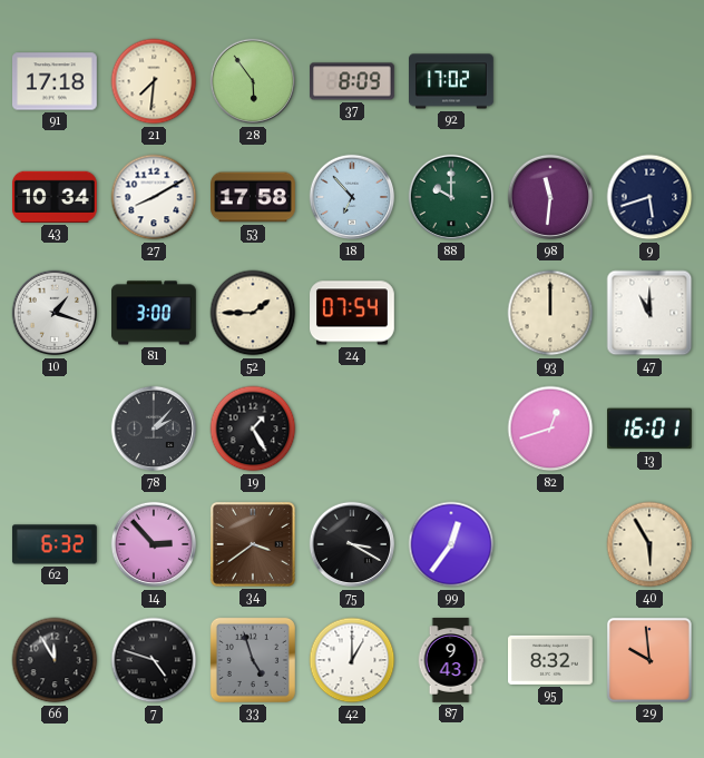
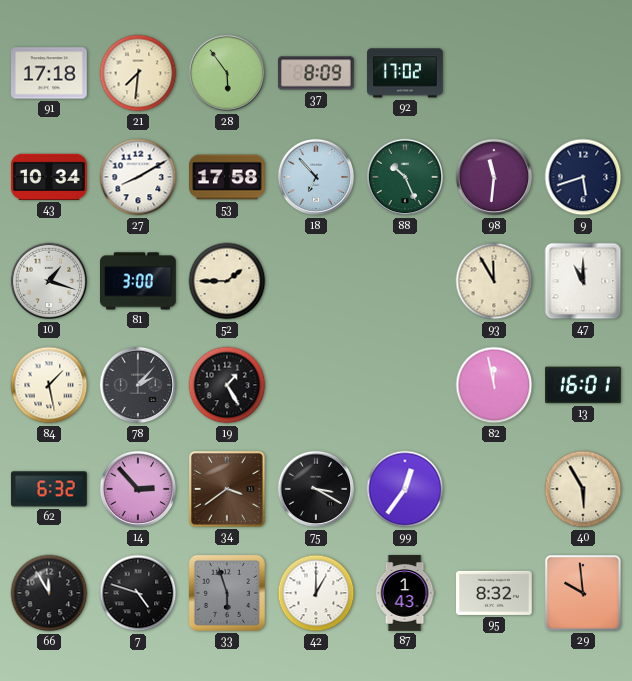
88: 10:00 -> 10:26 (405, 177)
24: 07:54 -> none (353, 313)
93: 12:00 -> 11:55 (494, 281)
84: none -> 1:28 (49, 385)
82: 12:42 -> 11:58 (494, 385)
33: 4:57 -> 5:57 (227, 593)
87: 9:43 -> 1:43 (405, 593)
